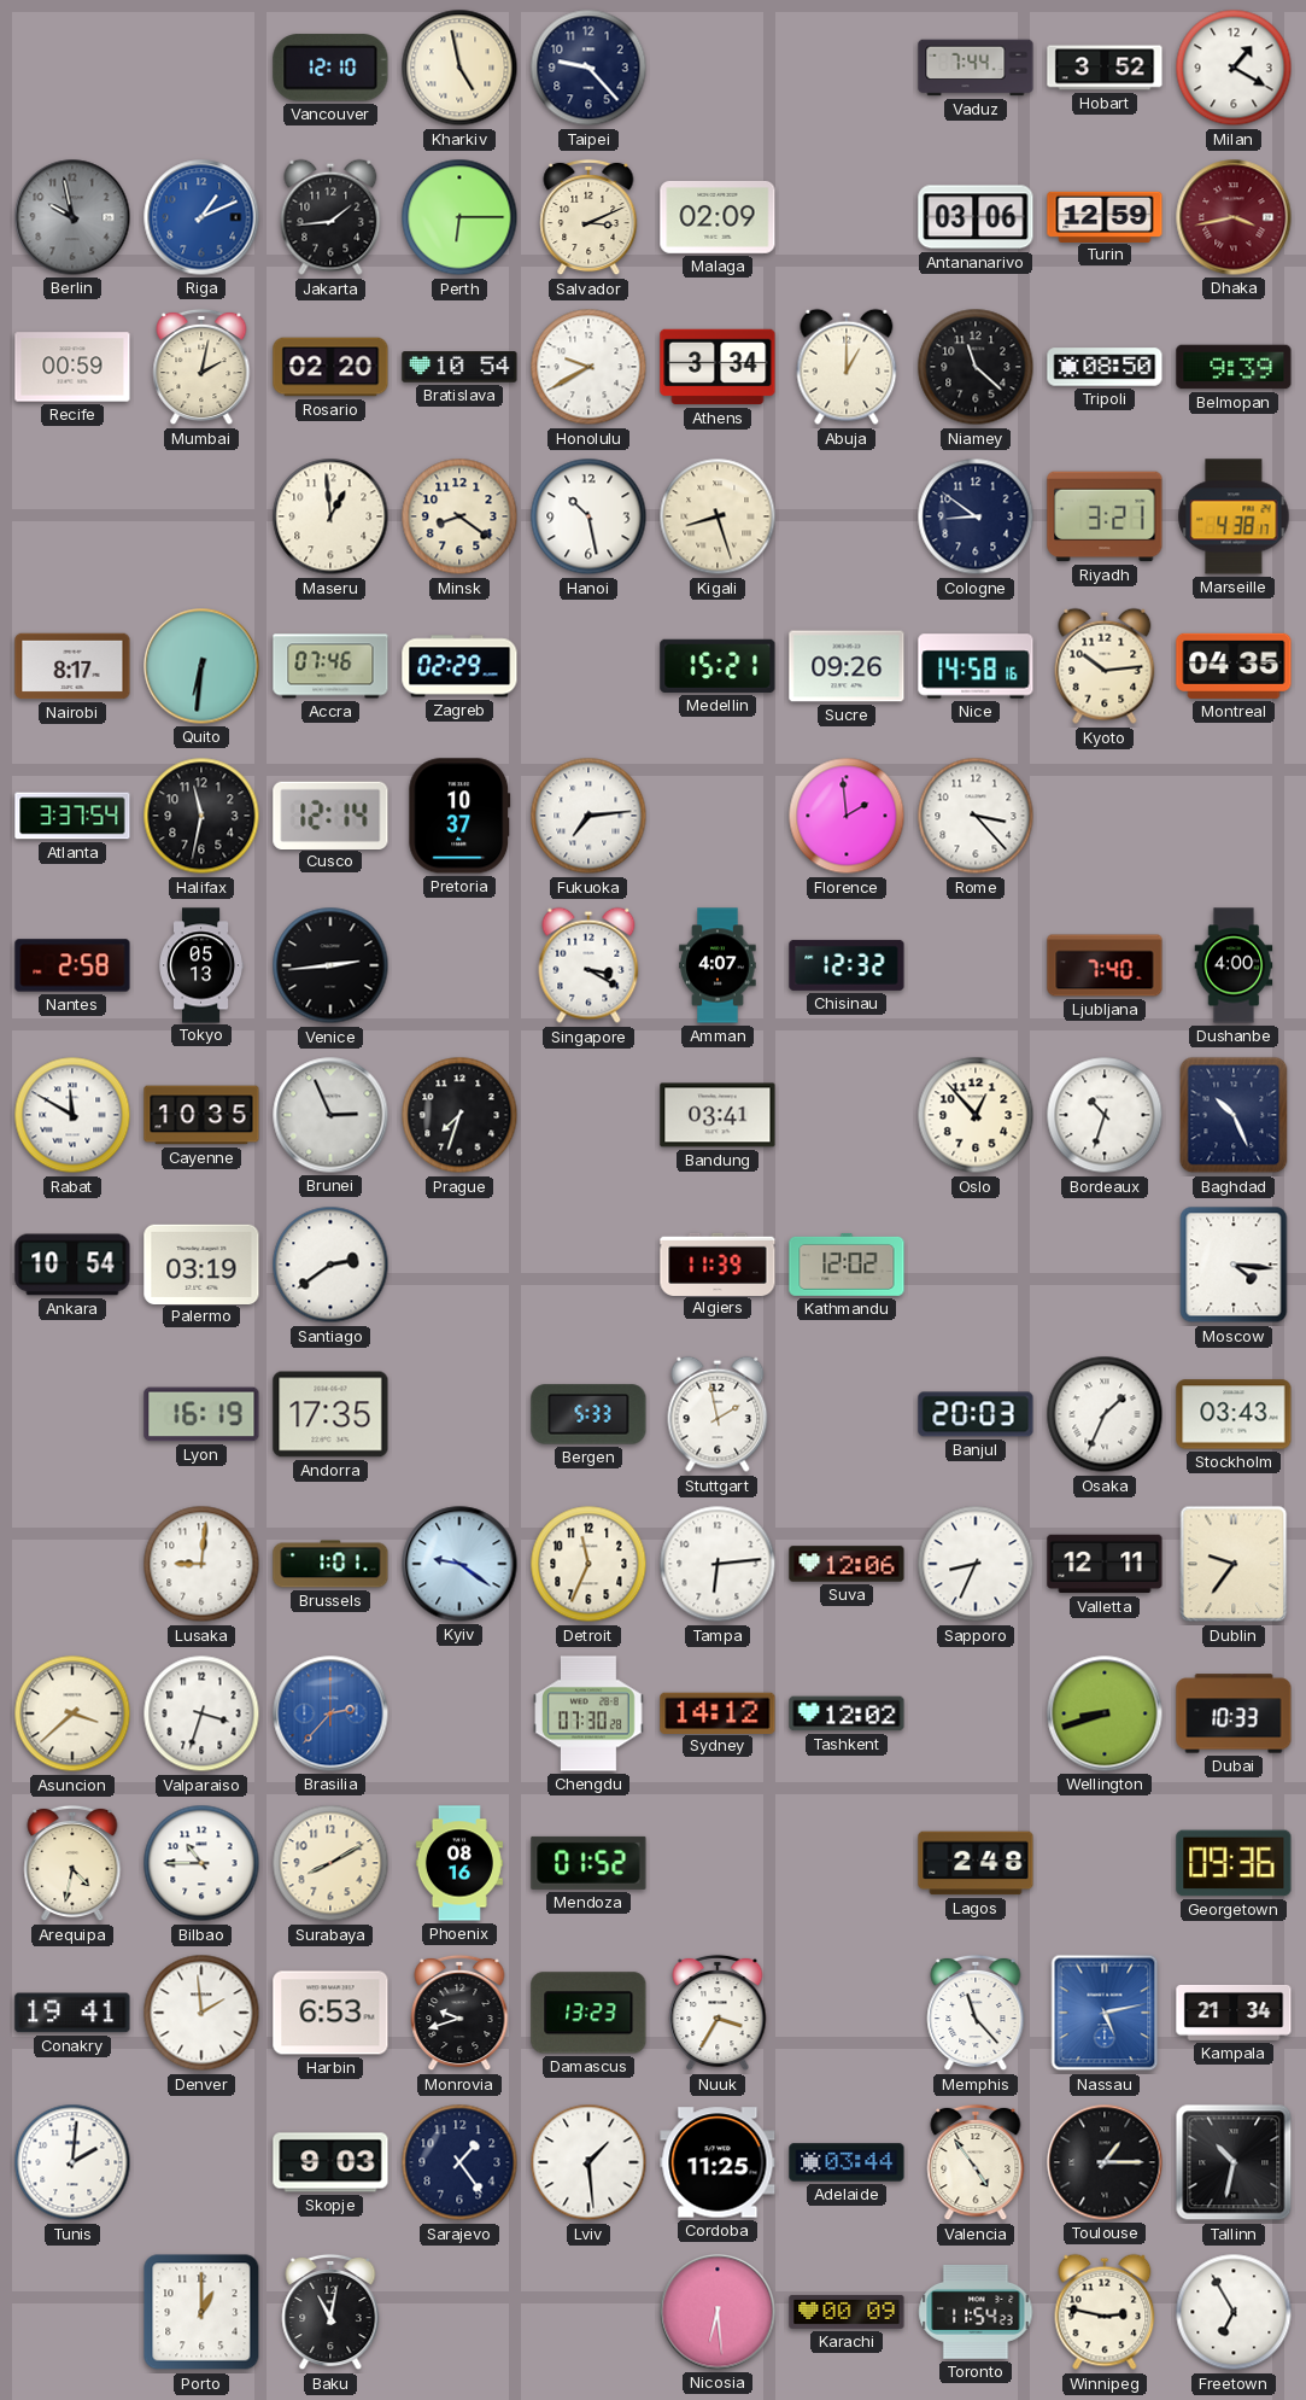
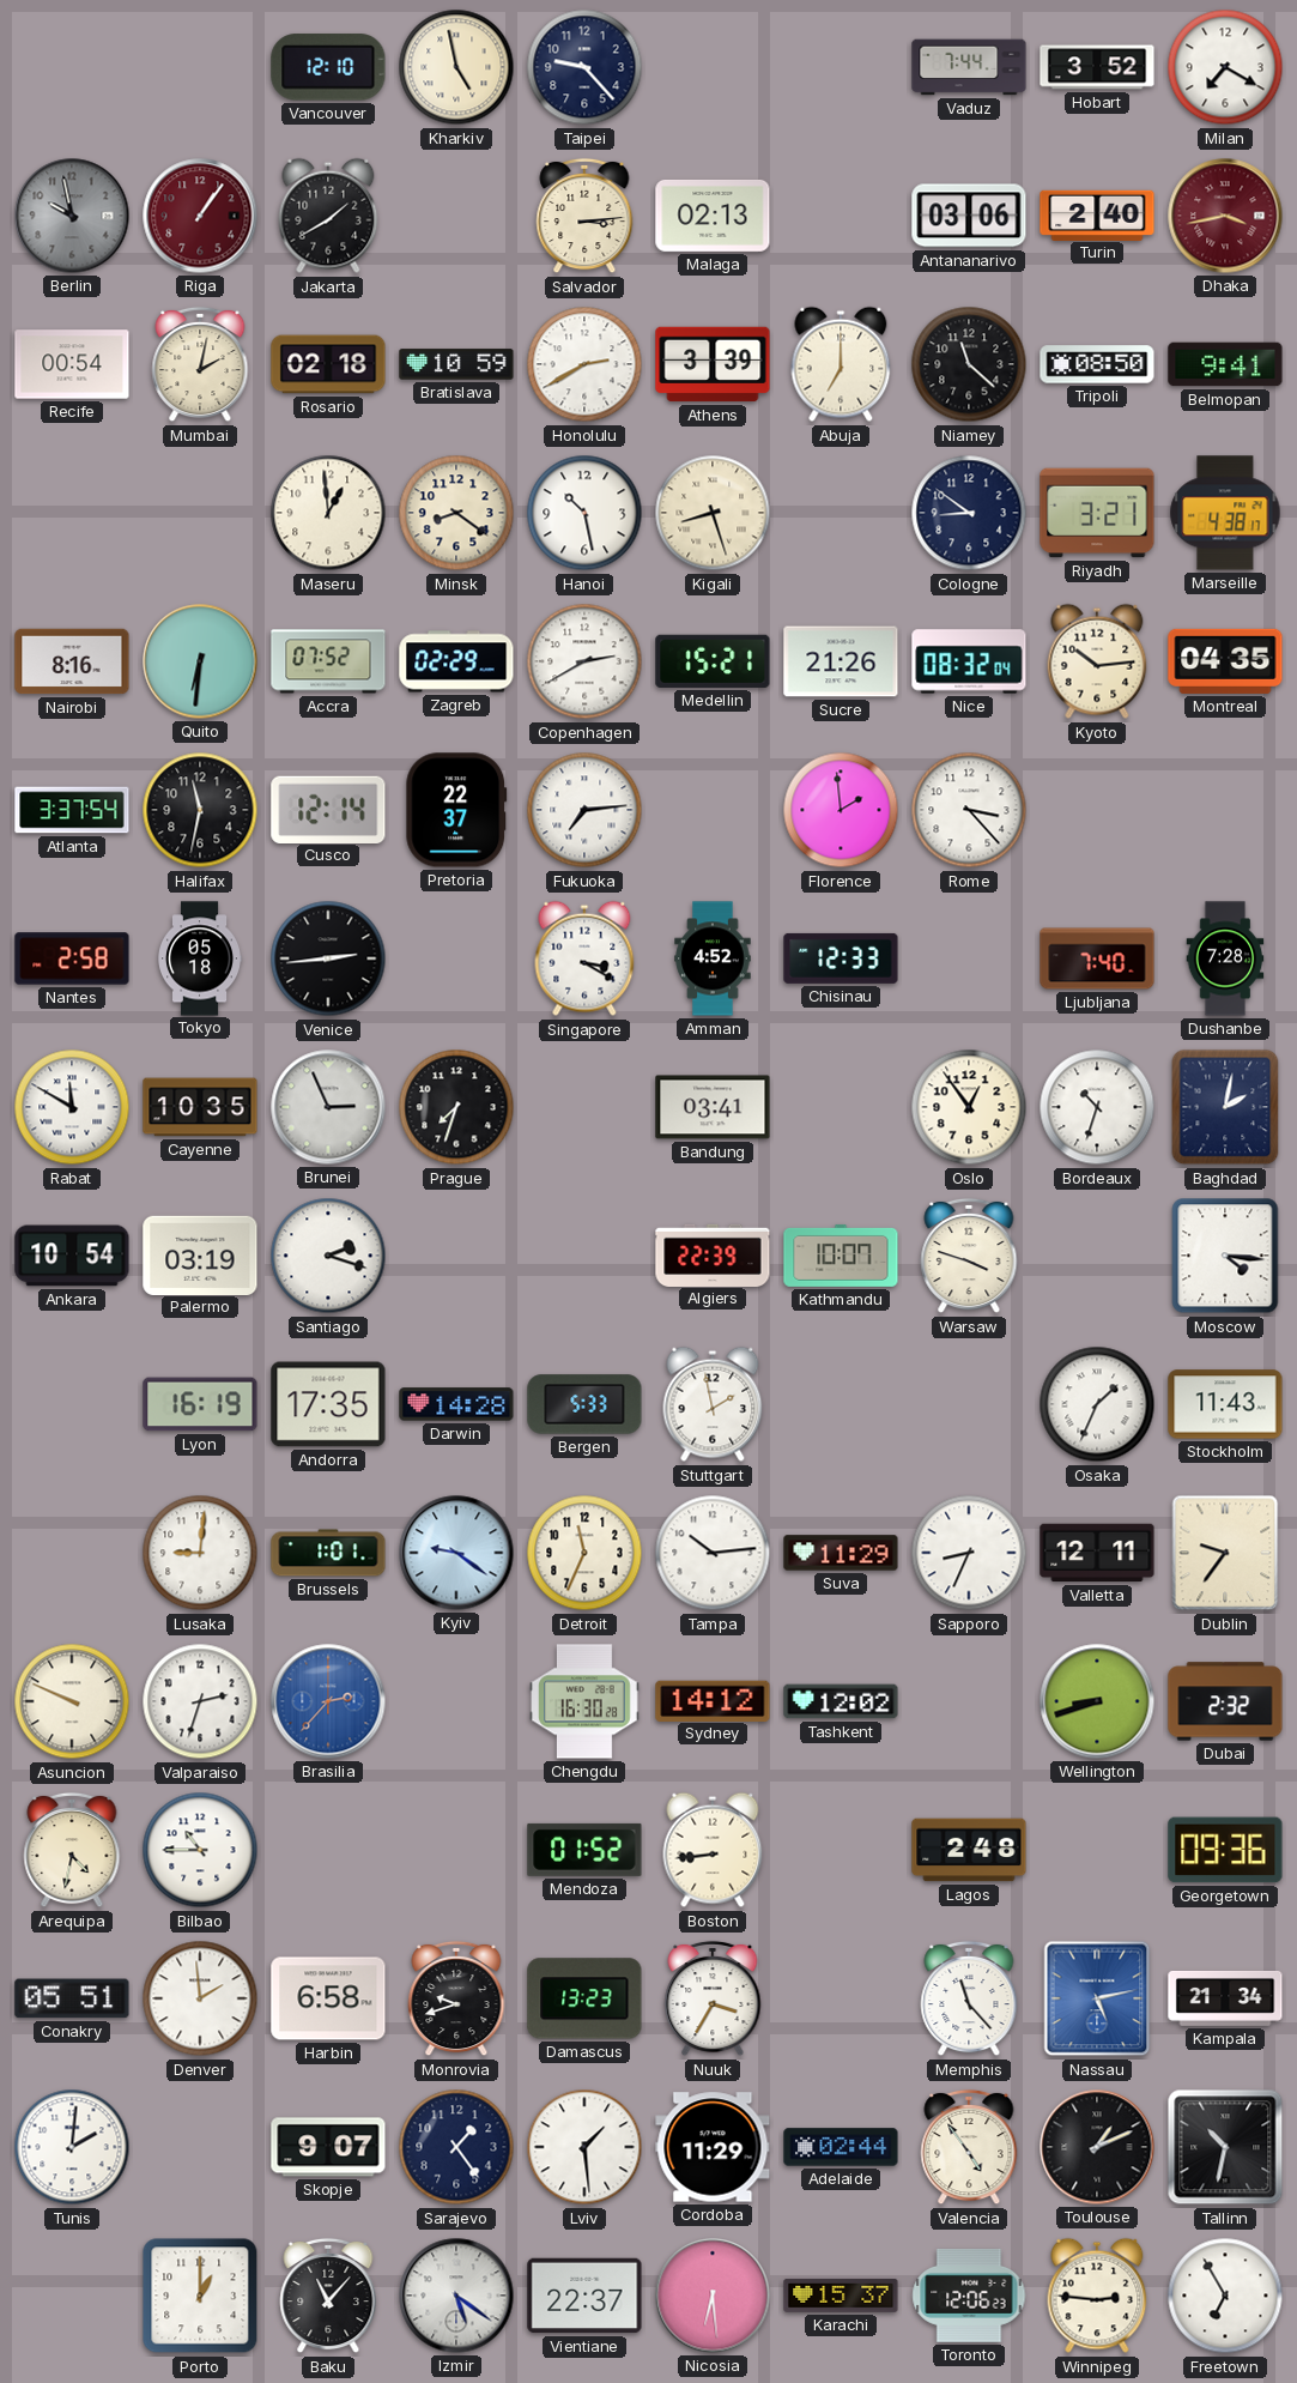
Milan: 1:20 -> 7:20 (1225, 67)
Riga: 1:11 -> 1:06 (200, 216)
Riga dial: blue -> burgundy (200, 216)
Jakarta: 1:44 -> 1:40 (328, 216)
Perth: 6:15 -> none (459, 217)
Salvador: 3:11 -> 3:14 (584, 216)
Malaga: 02:09 -> 02:13 (713, 216)
Turin: 12:59 -> 2:40 (1097, 214)
Recife: 00:59 -> 00:54 (72, 364)
Rosario: 02:20 -> 02:18 (328, 364)
Bratislava: 10:54 -> 10:59 (456, 364)
Honolulu: 9:40 -> 2:40 (584, 364)
Athens: 3:34 -> 3:39 (713, 364)
Abuja: 1:00 -> 7:00 (841, 364)
Belmopan: 9:39 -> 9:41 (1225, 364)
Nairobi: 8:17 -> 8:16 (72, 661)
Accra: 07:46 -> 07:52 (328, 661)
Copenhagen: none -> 2:40 (584, 661)
Sucre: 09:26 -> 21:26 (841, 661)
Nice: 14:58 -> 08:32 (969, 661)
Pretoria: 10:37 -> 22:37 (456, 810)
Tokyo: 05:13 -> 05:18 (200, 958)
Amman: 4:07 -> 4:52 (713, 958)
Chisinau: 12:32 -> 12:33 (841, 958)
Dushanbe: 4:00 -> 7:28 (1225, 958)
Oslo: 12:53 -> 12:54 (969, 1107)
Baghdad: 10:26 -> 2:02 (1225, 1107)
Santiago: 2:39 -> 2:18 (328, 1256)
Algiers: 11:39 -> 22:39 (713, 1254)
Kathmandu: 12:02 -> 10:07 (841, 1256)
Warsaw: none -> 3:48 (969, 1256)
Darwin: none -> 14:28 (456, 1404)
Banjul: 20:03 -> none (976, 1414)
Stockholm: 03:43 -> 11:43 (1225, 1404)
Tampa: 6:14 -> 10:14 (713, 1553)
Suva: 12:06 -> 11:29 (841, 1553)
Asuncion: 3:38 -> 9:49 (72, 1701)
Valparaiso: 3:33 -> 2:33 (200, 1701)
Chengdu: 07:30 -> 16:30 (586, 1701)
Dubai: 10:33 -> 2:32 (1225, 1701)
Surabaya: 8:10 -> none (330, 1863)
Phoenix: 08:16 -> none (459, 1863)
Boston: none -> 8:44 (713, 1850)
Conakry: 19:41 -> 05:51 (72, 1998)
Harbin: 6:53 -> 6:58 (328, 1998)
Skopje: 9:03 -> 9:07 (328, 2147)
Cordoba: 11:25 -> 11:29 (713, 2147)
Adelaide: 03:44 -> 02:44 (841, 2147)
Toulouse: 1:15 -> 1:11 (1097, 2147)
Baku: 11:02 -> 11:07 (328, 2296)
Izmir: none -> 5:21 (456, 2296)
Vientiane: none -> 22:37 (584, 2296)
Karachi: 00:09 -> 15:37 (841, 2296)
Toronto: 11:54 -> 12:06 (969, 2296)
Winnipeg: 2:47 -> 2:46 (1097, 2296)
